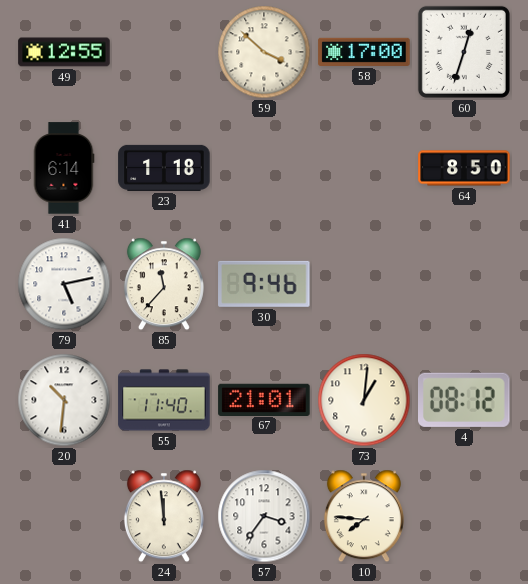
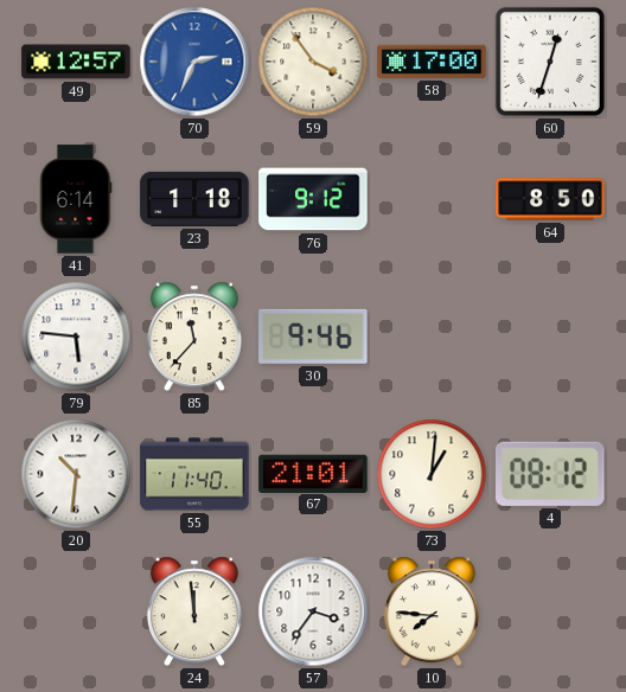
49: 12:55 -> 12:57 (76, 62)
70: none -> 2:34 (194, 62)
59: 3:52 -> 3:54 (313, 62)
76: none -> 9:12 (313, 199)
79: 5:13 -> 5:46 (76, 337)
